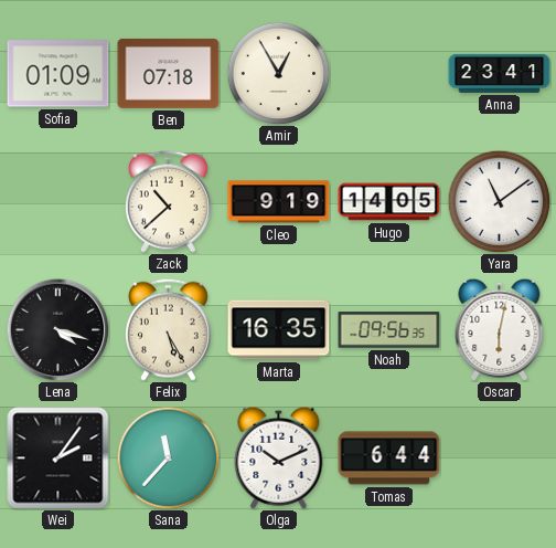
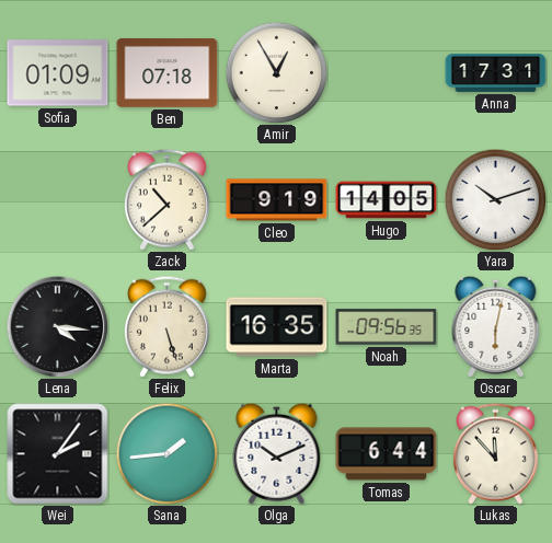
Anna: 23:41 -> 17:31 (496, 72)
Yara: 11:09 -> 10:12 (495, 199)
Lena: 4:18 -> 4:16 (57, 326)
Felix: 5:25 -> 5:27 (166, 326)
Sana: 11:37 -> 1:44 (166, 453)
Lukas: none -> 11:53 (495, 453)
